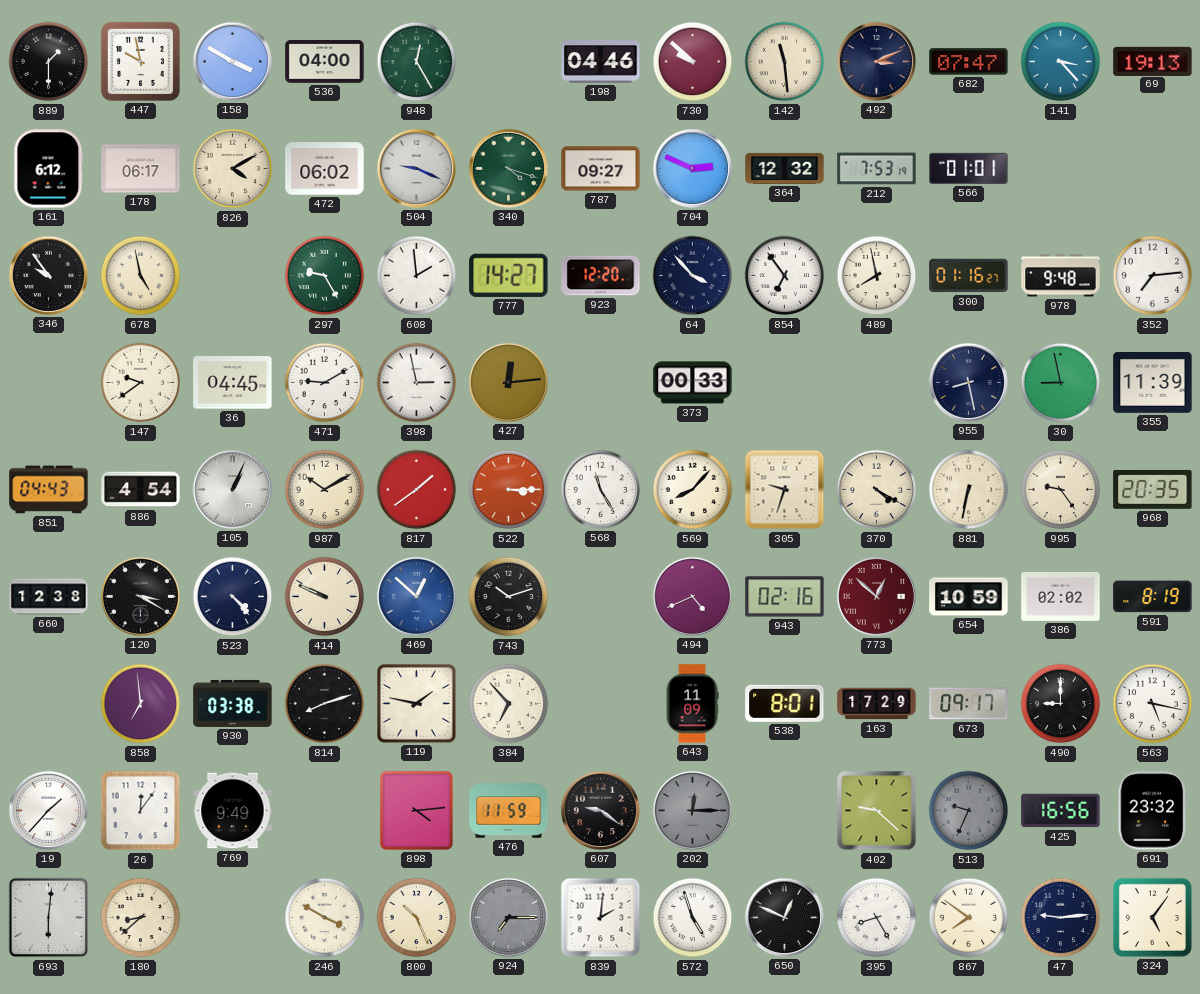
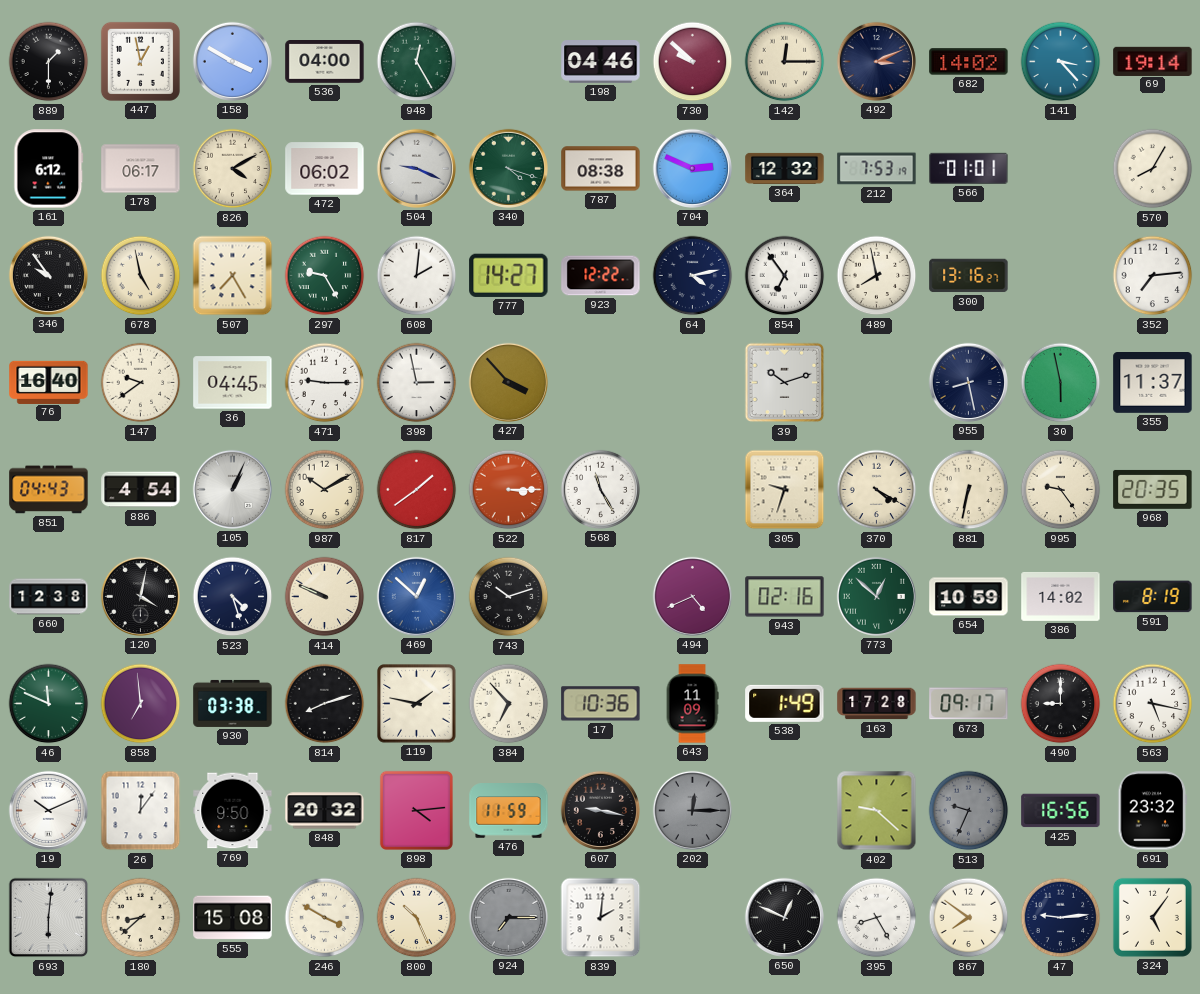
447: 9:58 -> 12:58 (140, 61)
142: 11:29 -> 12:15 (785, 62)
682: 07:47 -> 14:02 (969, 62)
69: 19:13 -> 19:14 (1153, 61)
787: 09:27 -> 08:38 (601, 169)
570: none -> 8:05 (1153, 169)
507: none -> 7:25 (233, 276)
608: 1:59 -> 2:01 (417, 276)
923: 12:20 -> 12:22 (601, 276)
64: 3:53 -> 4:13 (693, 276)
300: 01:16 -> 13:16 (969, 276)
978: 9:48 -> none (1061, 276)
76: none -> 16:40 (49, 382)
471: 9:10 -> 9:15 (325, 383)
427: 12:14 -> 3:53 (508, 382)
373: 00:33 -> none (693, 383)
39: none -> 10:12 (785, 383)
30: 8:58 -> 5:58 (1061, 383)
355: 11:39 -> 11:37 (1153, 383)
569: 8:07 -> none (693, 490)
120: 3:20 -> 4:02 (140, 596)
523: 4:23 -> 4:27 (233, 597)
773 dial: burgundy -> green (876, 596)
386: 02:02 -> 14:02 (1061, 596)
46: none -> 11:49 (49, 704)
17: none -> 10:36 (601, 704)
538: 8:01 -> 1:49 (785, 703)
163: 17:29 -> 17:28 (877, 704)
19: 1:37 -> 10:11 (48, 810)
769: 9:49 -> 9:50 (233, 811)
848: none -> 20:32 (325, 811)
607: 9:21 -> 9:17 (600, 810)
555: none -> 15:08 (233, 918)
572: 4:57 -> none (693, 918)
